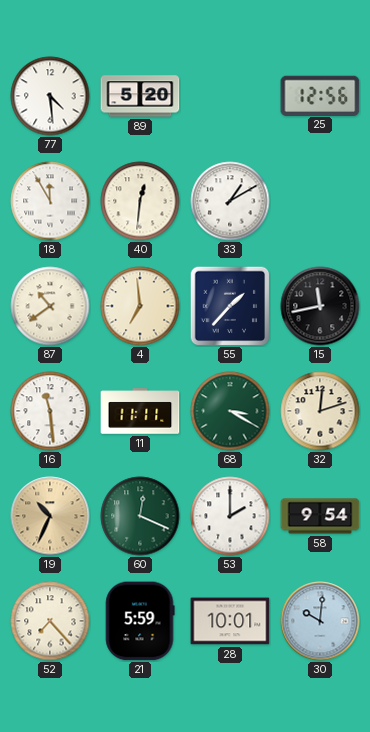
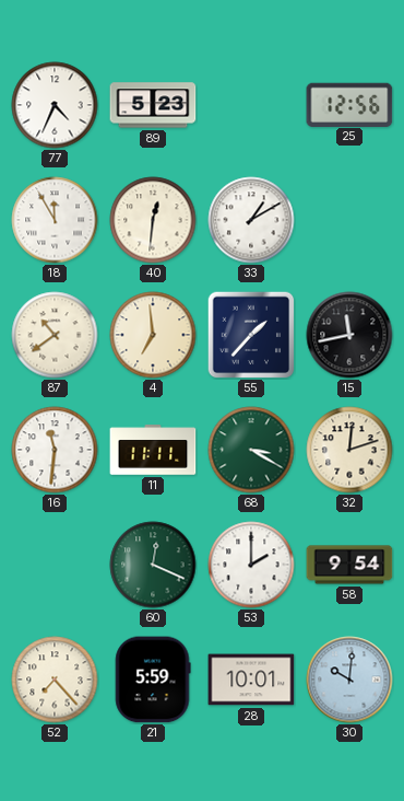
77: 4:29 -> 4:34 (55, 105)
89: 5:20 -> 5:23 (153, 105)
16: 11:29 -> 11:31 (55, 450)
19: 10:34 -> none (50, 516)
